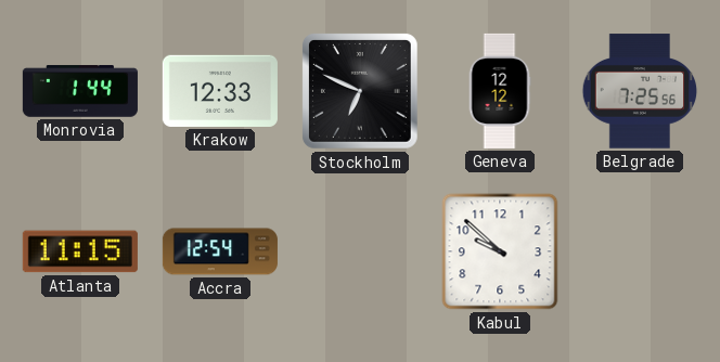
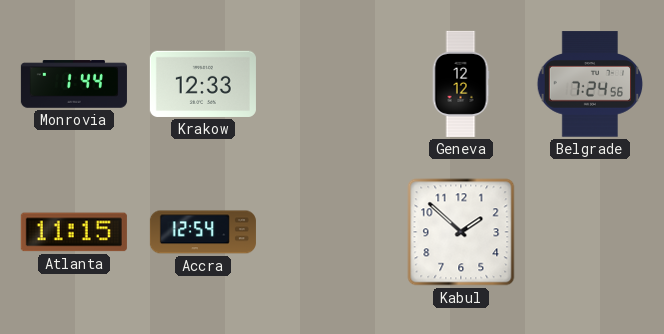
Stockholm: 6:49 -> none (360, 91)
Belgrade: 7:25 -> 7:24 (590, 84)
Kabul: 9:52 -> 1:52 (461, 232)
